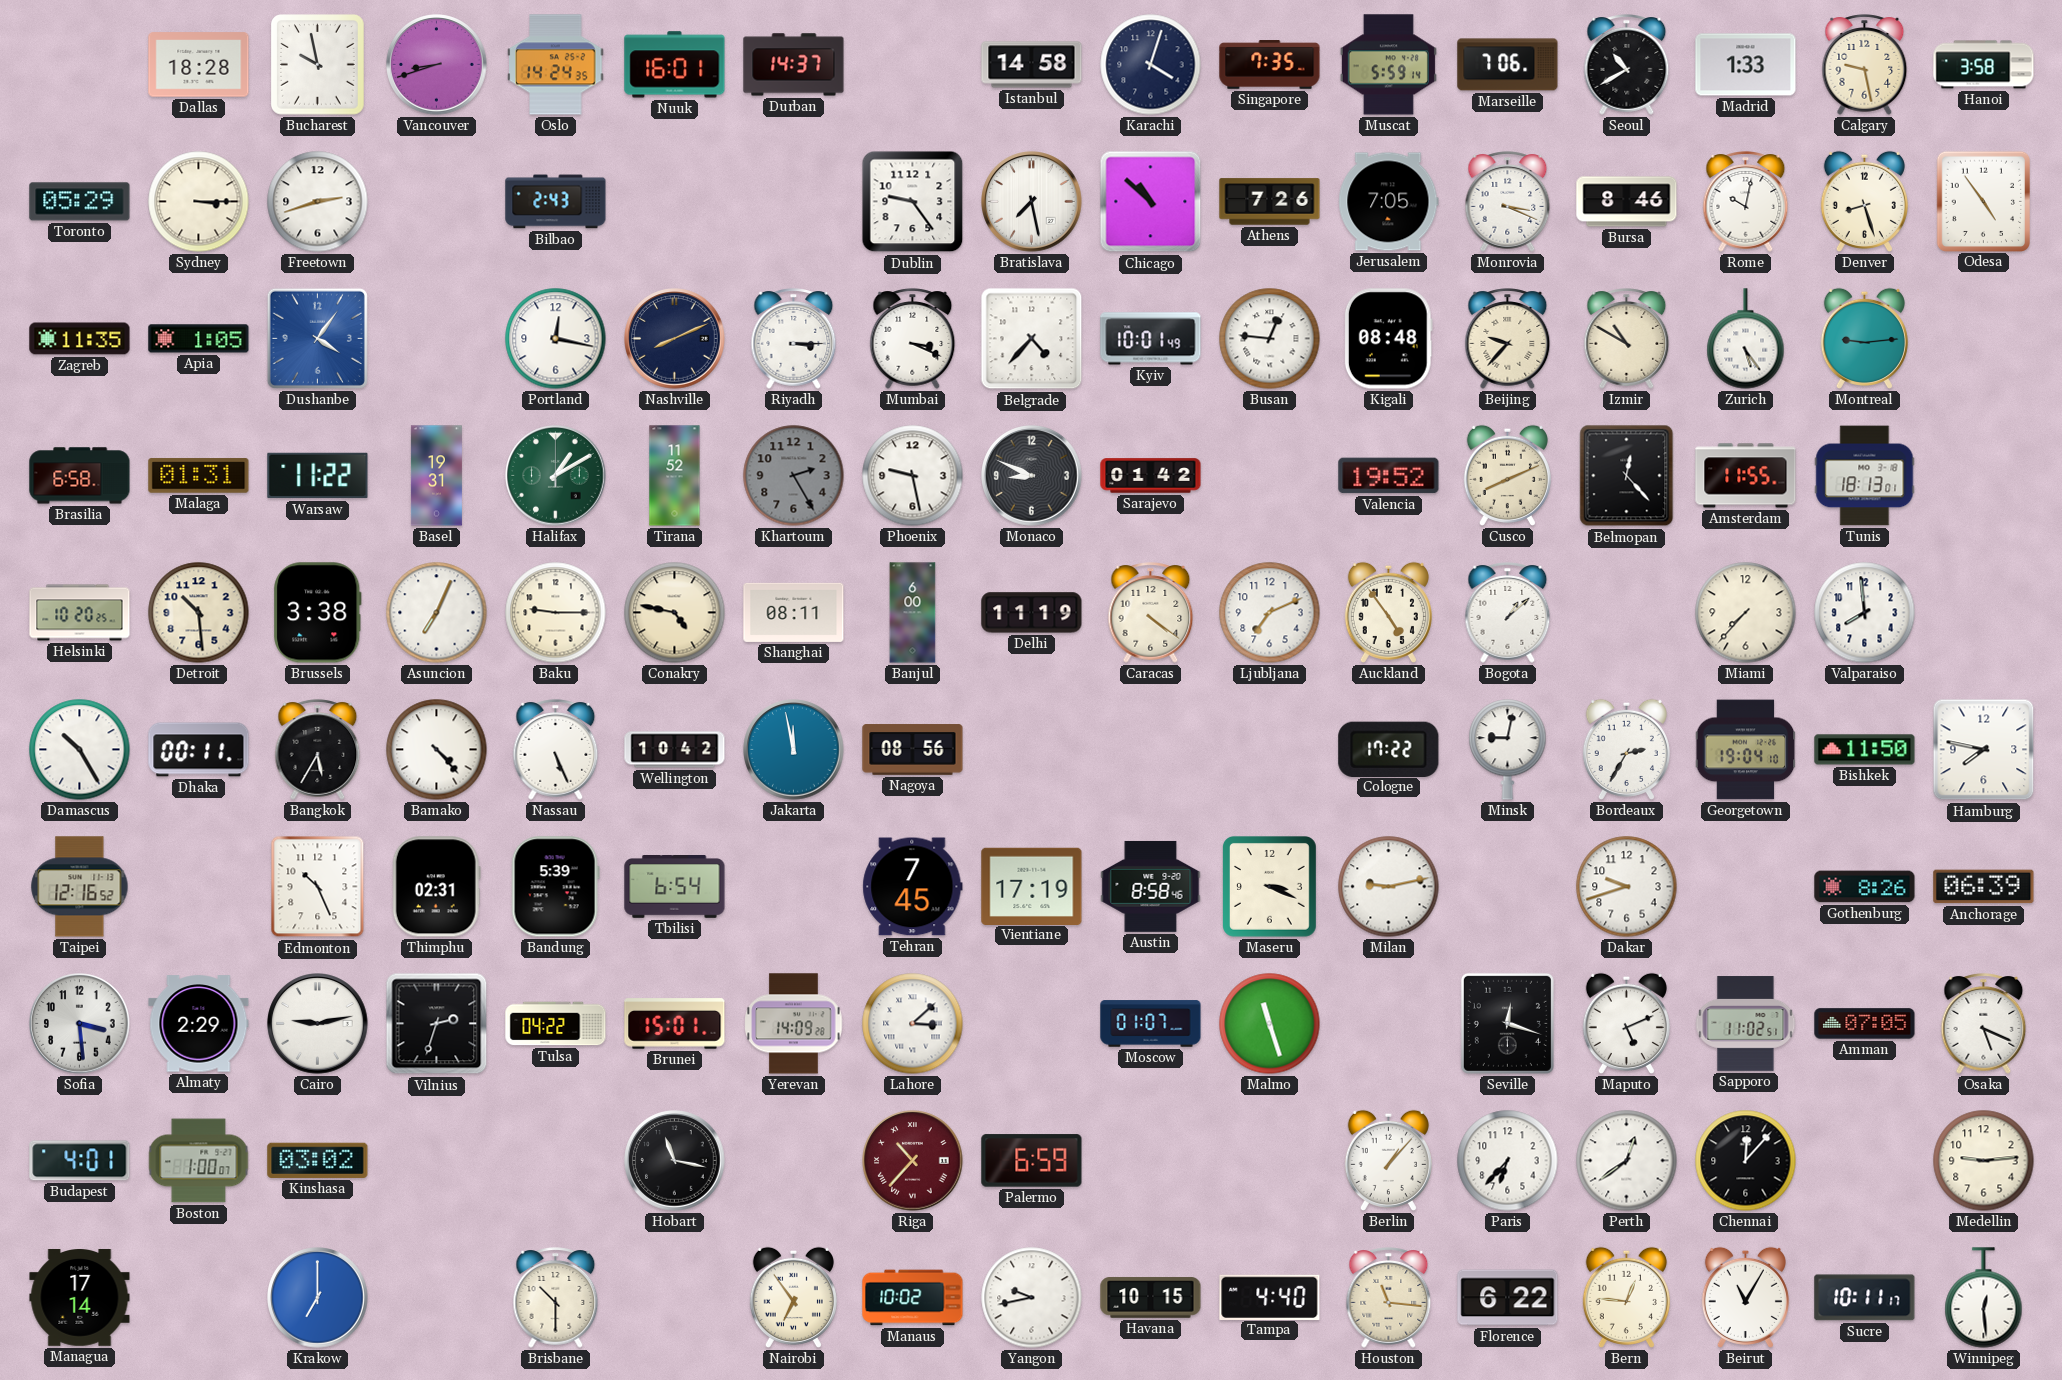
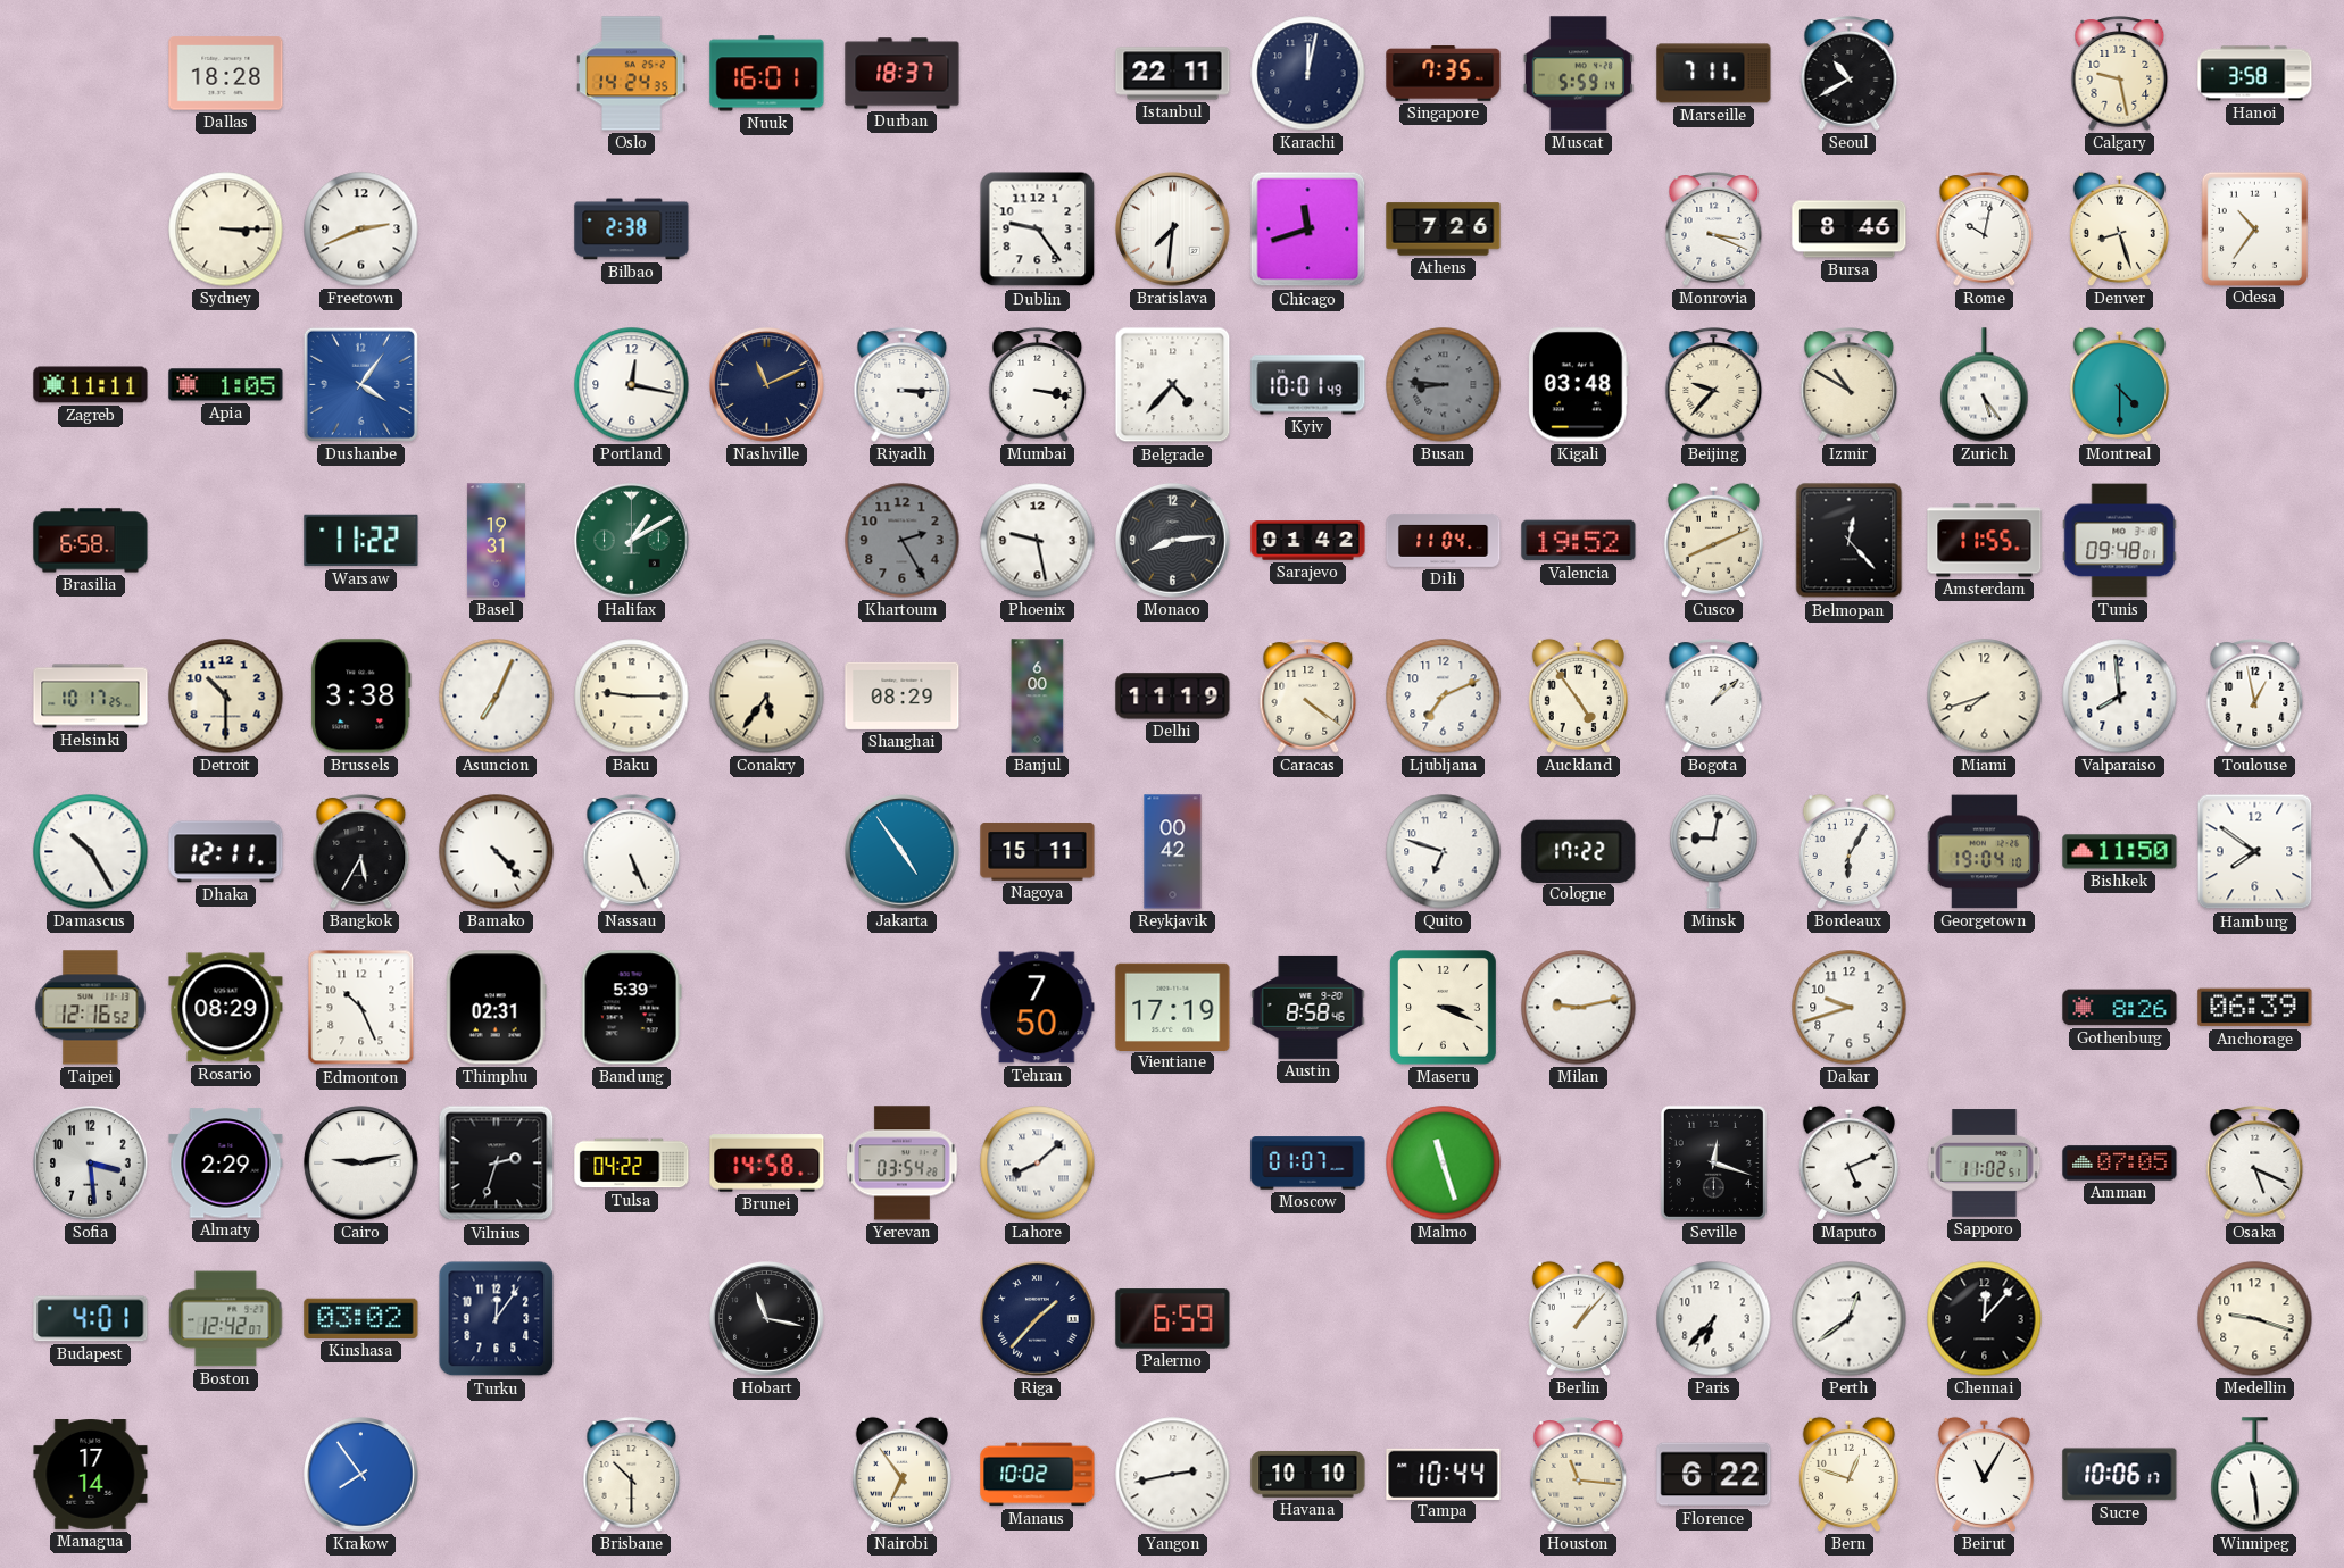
Bucharest: 9:58 -> none (318, 65)
Vancouver: 8:42 -> none (437, 65)
Durban: 14:37 -> 18:37 (903, 74)
Istanbul: 14:58 -> 22:11 (1173, 74)
Karachi: 4:03 -> 12:02 (1308, 74)
Marseille: 7:06 -> 7:11 (1714, 74)
Madrid: 1:33 -> none (1746, 65)
Toronto: 05:29 -> none (80, 202)
Freetown: 2:42 -> 2:41 (361, 230)
Bilbao: 2:43 -> 2:38 (632, 230)
Bratislava: 7:28 -> 7:31 (1173, 230)
Chicago: 10:52 -> 11:42 (1308, 230)
Jerusalem: 7:05 -> none (1389, 202)
Odesa: 4:54 -> 10:36 (2254, 228)
Zagreb: 11:35 -> 11:11 (91, 385)
Nashville: 8:11 -> 11:11 (767, 385)
Mumbai: 3:19 -> 3:17 (1038, 385)
Busan: 12:46 -> 8:46 (1444, 385)
Busan dial: white -> grey (1444, 385)
Kigali: 08:48 -> 03:48 (1578, 385)
Montreal: 9:14 -> 4:30 (2119, 384)
Malaga: 01:31 -> none (199, 476)
Tirana: 11:52 -> none (675, 476)
Monaco: 8:49 -> 8:14 (1173, 541)
Dili: none -> 11:04 (1444, 541)
Tunis: 18:13 -> 09:48 (2120, 541)
Helsinki: 10:20 -> 10:17 (91, 697)
Detroit: 10:29 -> 10:30 (226, 697)
Conakry: 4:47 -> 5:36 (767, 697)
Shanghai: 08:11 -> 08:29 (903, 695)
Miami: 7:37 -> 7:42 (1985, 697)
Toulouse: none -> 12:58 (2255, 697)
Dhaka: 00:11 -> 12:11 (226, 852)
Wellington: 10:42 -> none (675, 750)
Jakarta: 11:58 -> 4:54 (903, 852)
Nagoya: 08:56 -> 15:11 (1038, 852)
Reykjavik: none -> 00:42 (1173, 852)
Quito: none -> 6:48 (1444, 852)
Bordeaux: 2:35 -> 6:05 (1848, 851)
Hamburg: 7:47 -> 7:51 (2255, 852)
Rosario: none -> 08:29 (226, 1008)
Tbilisi: 6:54 -> none (675, 887)
Tehran: 7:45 -> 7:50 (1038, 1008)
Brunei: 15:01 -> 14:58 (767, 1164)
Yerevan: 14:09 -> 03:54 (903, 1164)
Lahore: 3:08 -> 8:08 (1038, 1164)
Boston: 1:00 -> 12:42 (226, 1319)
Turku: none -> 12:06 (497, 1319)
Riga: 10:37 -> 1:37 (1038, 1319)
Riga dial: burgundy -> navy (1038, 1319)
Medellin: 9:14 -> 9:18 (2255, 1319)
Krakow: 7:00 -> 7:54 (361, 1475)
Yangon: 9:43 -> 2:43 (1173, 1475)
Havana: 10:15 -> 10:10 (1308, 1475)
Tampa: 4:40 -> 10:44 (1444, 1474)
Bern: 12:46 -> 12:48 (1848, 1474)
Sucre: 10:11 -> 10:06 (2120, 1475)
Winnipeg: 12:29 -> 11:29 (2255, 1475)
